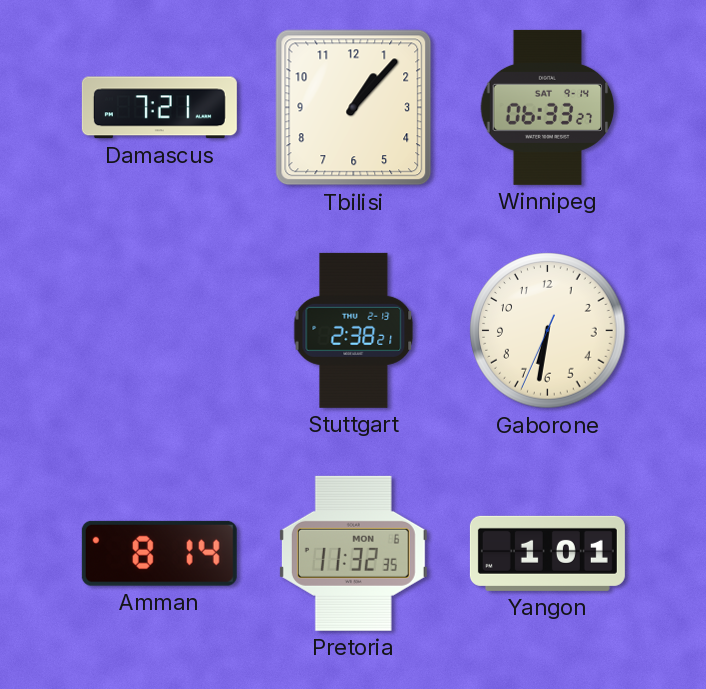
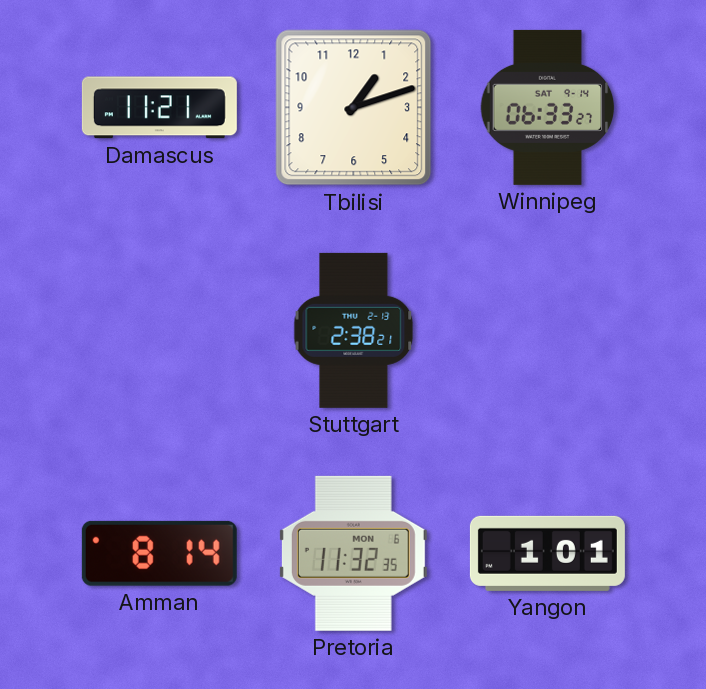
Damascus: 7:21 -> 11:21 (159, 108)
Tbilisi: 1:07 -> 1:12 (354, 108)
Gaborone: 6:31 -> none (548, 331)
